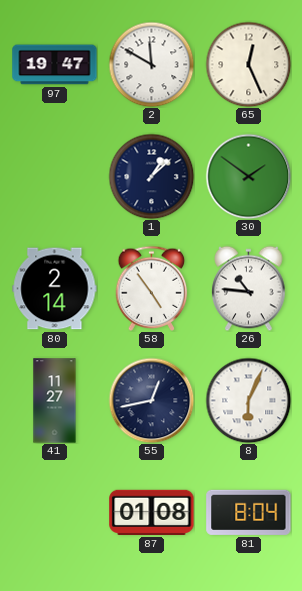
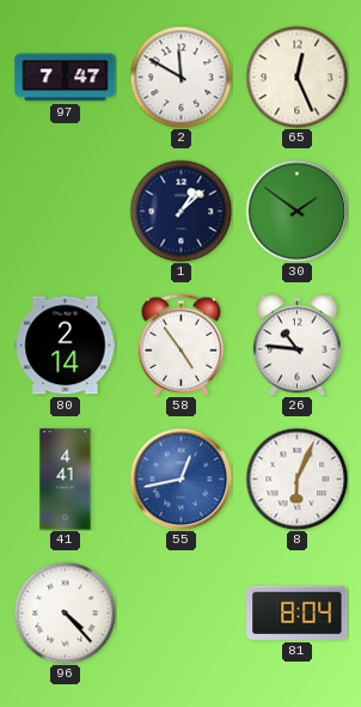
97: 19:47 -> 7:47 (66, 78)
41: 11:27 -> 4:41 (66, 480)
55 dial: navy -> blue (180, 479)
96: none -> 4:23 (65, 612)
87: 01:08 -> none (152, 512)
